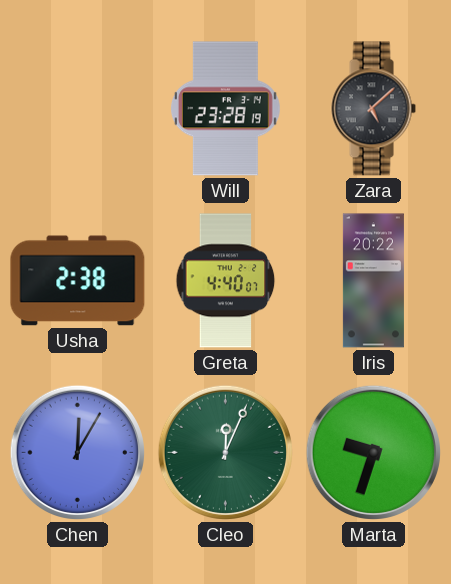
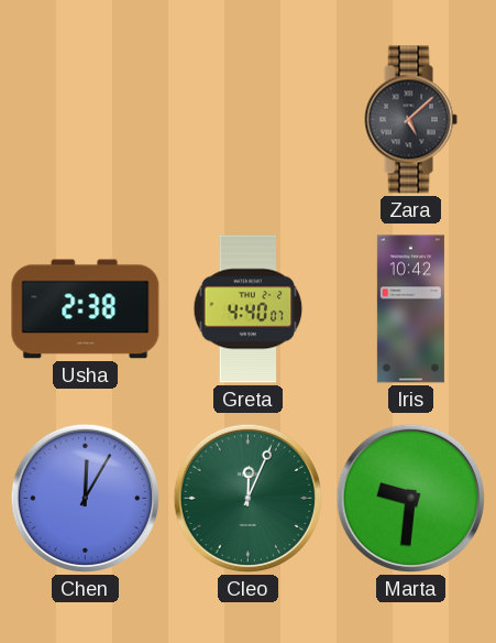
Will: 23:28 -> none (225, 109)
Iris: 20:22 -> 10:42 (410, 309)
Marta: 9:33 -> 9:31 (410, 498)
